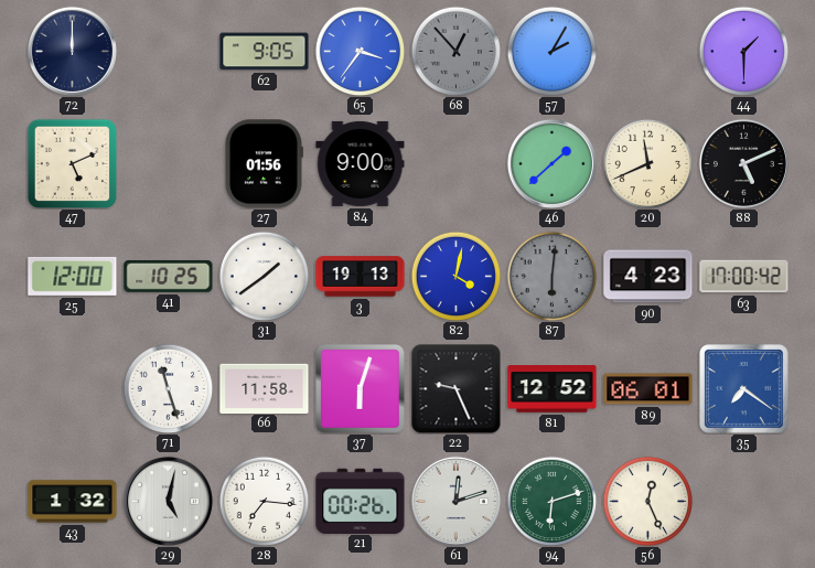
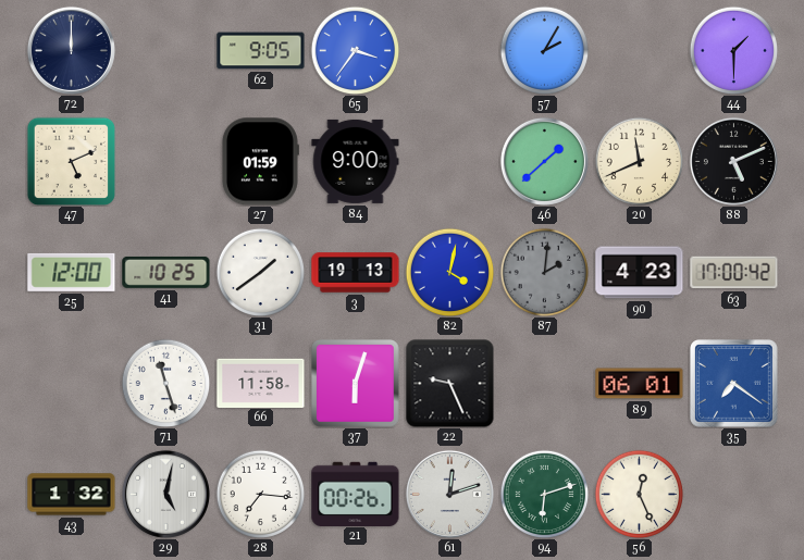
68: 12:53 -> none (455, 51)
27: 01:56 -> 01:59 (260, 162)
87: 6:01 -> 2:01 (544, 272)
81: 12:52 -> none (553, 389)
